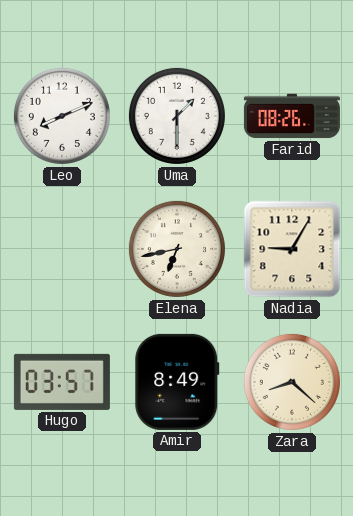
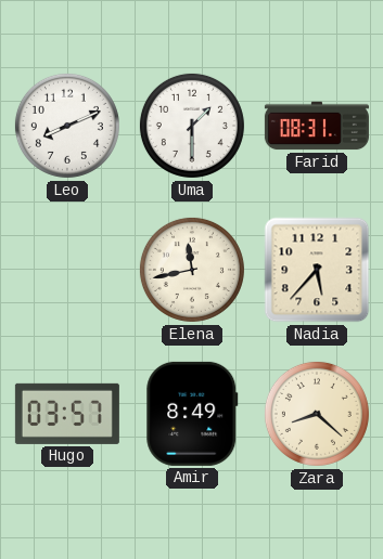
Farid: 08:26 -> 08:31 (317, 126)
Elena: 6:43 -> 11:43 (192, 270)
Nadia: 9:05 -> 5:37 (317, 270)
